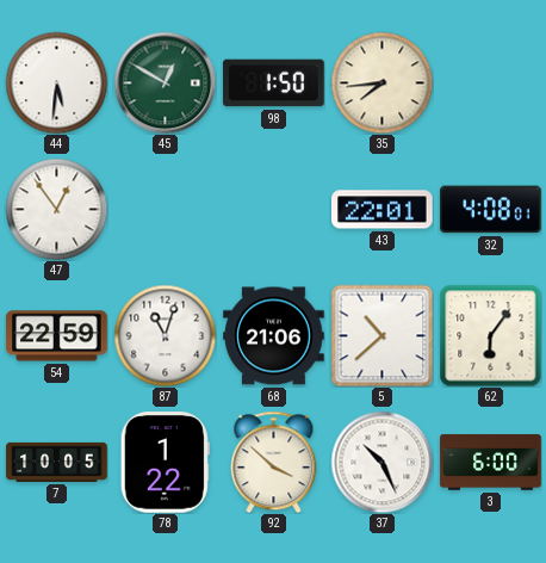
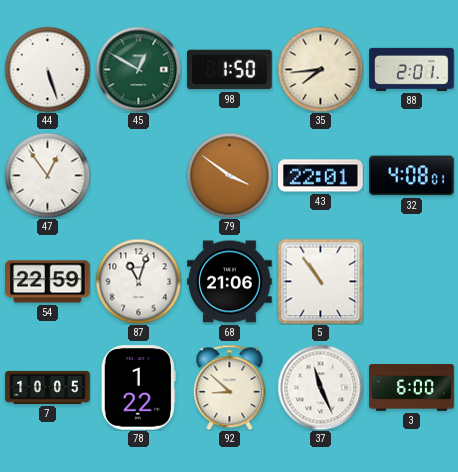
44: 5:31 -> 5:27 (47, 69)
88: none -> 2:01 (412, 69)
79: none -> 3:51 (229, 175)
5: 10:38 -> 10:54 (320, 281)
62: 6:06 -> none (490, 335)
92: 3:52 -> 8:52 (230, 387)
37: 10:26 -> 11:26 (320, 387)
